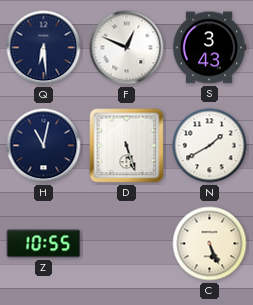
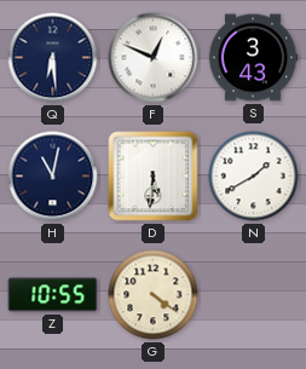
D: 5:27 -> 5:31 (154, 177)
G: none -> 4:21 (154, 295)
C: 5:26 -> none (210, 244)
